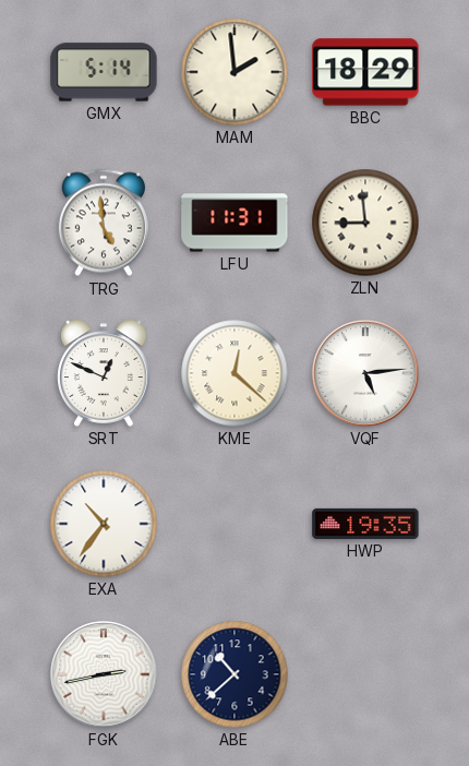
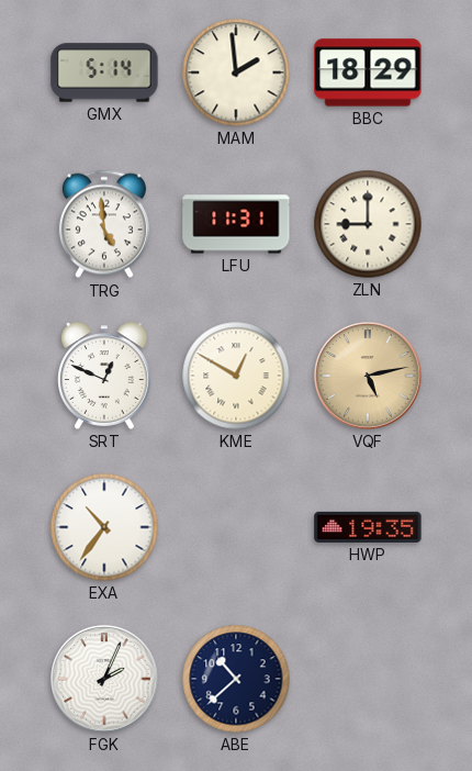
ZLN: 8:59 -> 9:00 (368, 224)
KME: 12:22 -> 12:50 (236, 376)
VQF: 5:14 -> 5:13 (368, 376)
VQF dial: white -> champagne (368, 376)
FGK: 2:43 -> 2:04 (104, 679)
